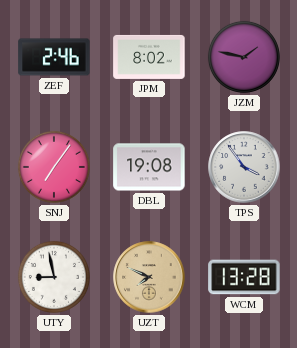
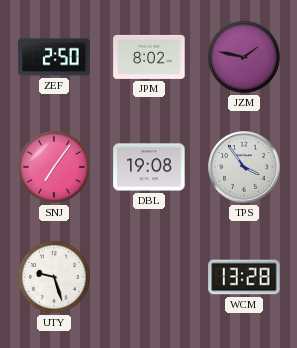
ZEF: 2:46 -> 2:50 (54, 57)
UTY: 8:58 -> 9:27 (54, 277)
UZT: 7:49 -> none (149, 277)
